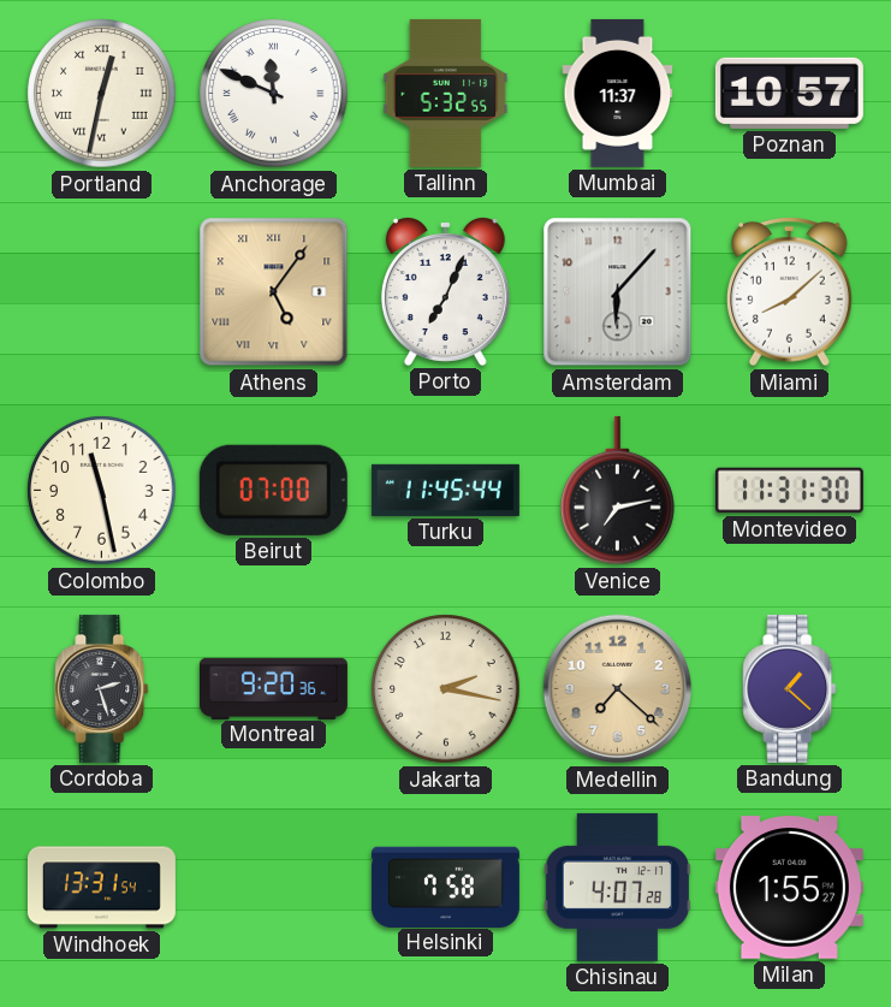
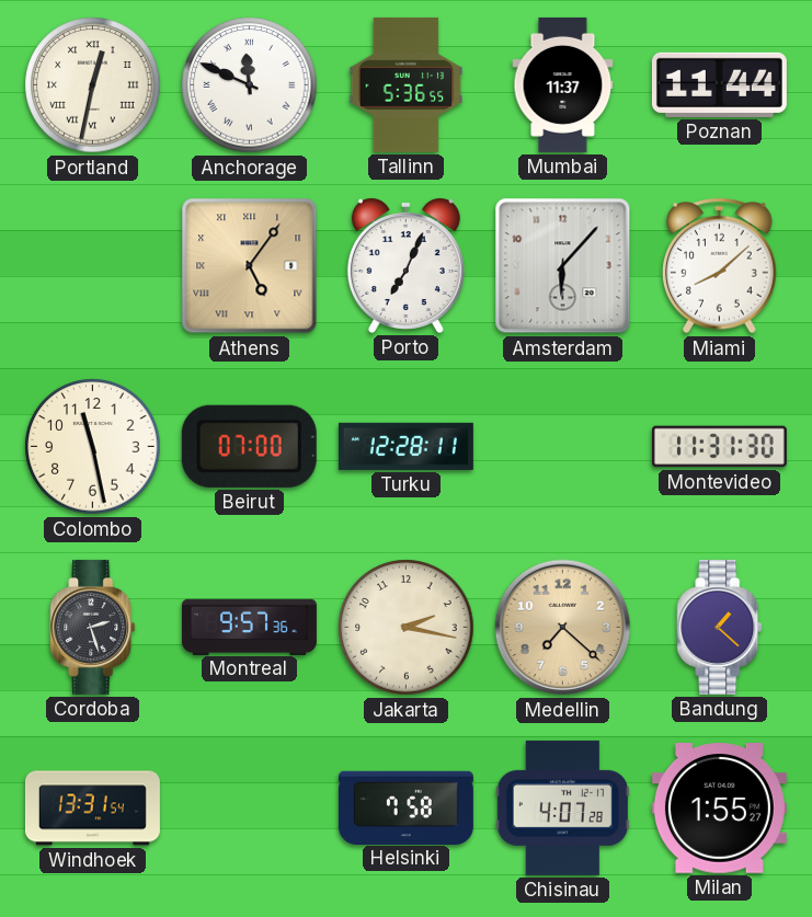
Tallinn: 5:32 -> 5:36 (407, 84)
Poznan: 10:57 -> 11:44 (719, 84)
Turku: 11:45 -> 12:28 (405, 446)
Venice: 7:13 -> none (618, 491)
Montreal: 9:20 -> 9:57 (249, 627)
